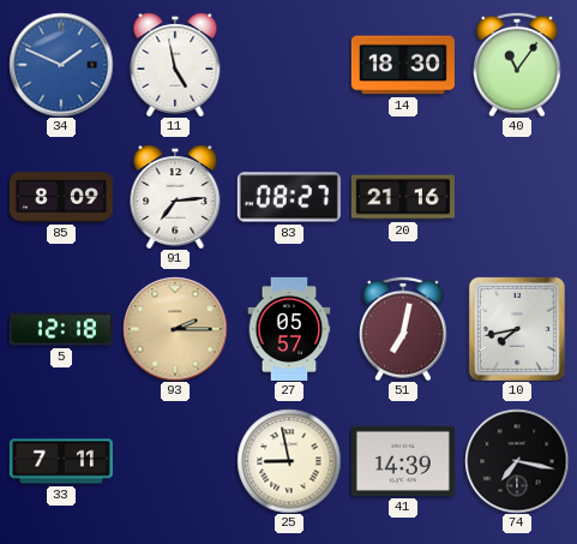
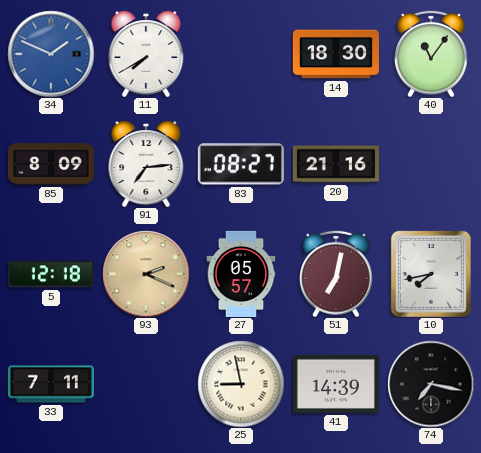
11: 4:58 -> 7:40 (146, 54)
93: 2:15 -> 2:19 (146, 274)
